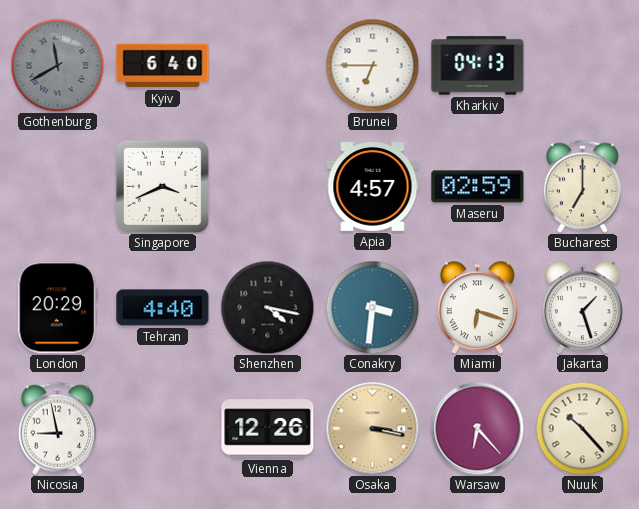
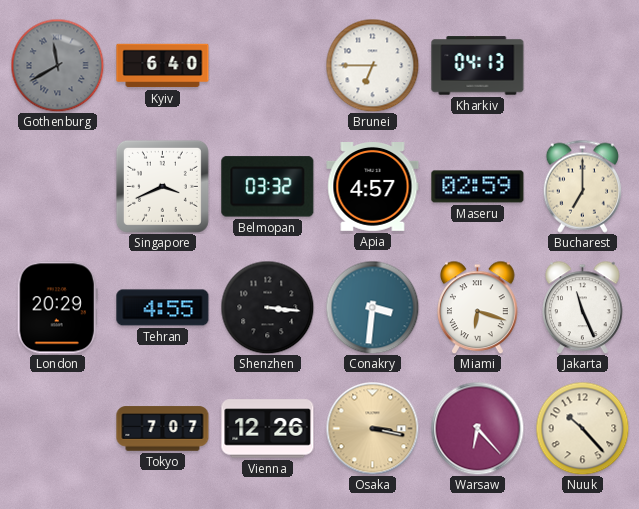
Belmopan: none -> 03:32 (268, 187)
Tehran: 4:40 -> 4:55 (163, 308)
Shenzhen: 4:17 -> 3:16 (267, 307)
Jakarta: 1:27 -> 11:26 (583, 307)
Nicosia: 8:58 -> none (57, 428)
Tokyo: none -> 7:07 (163, 429)
